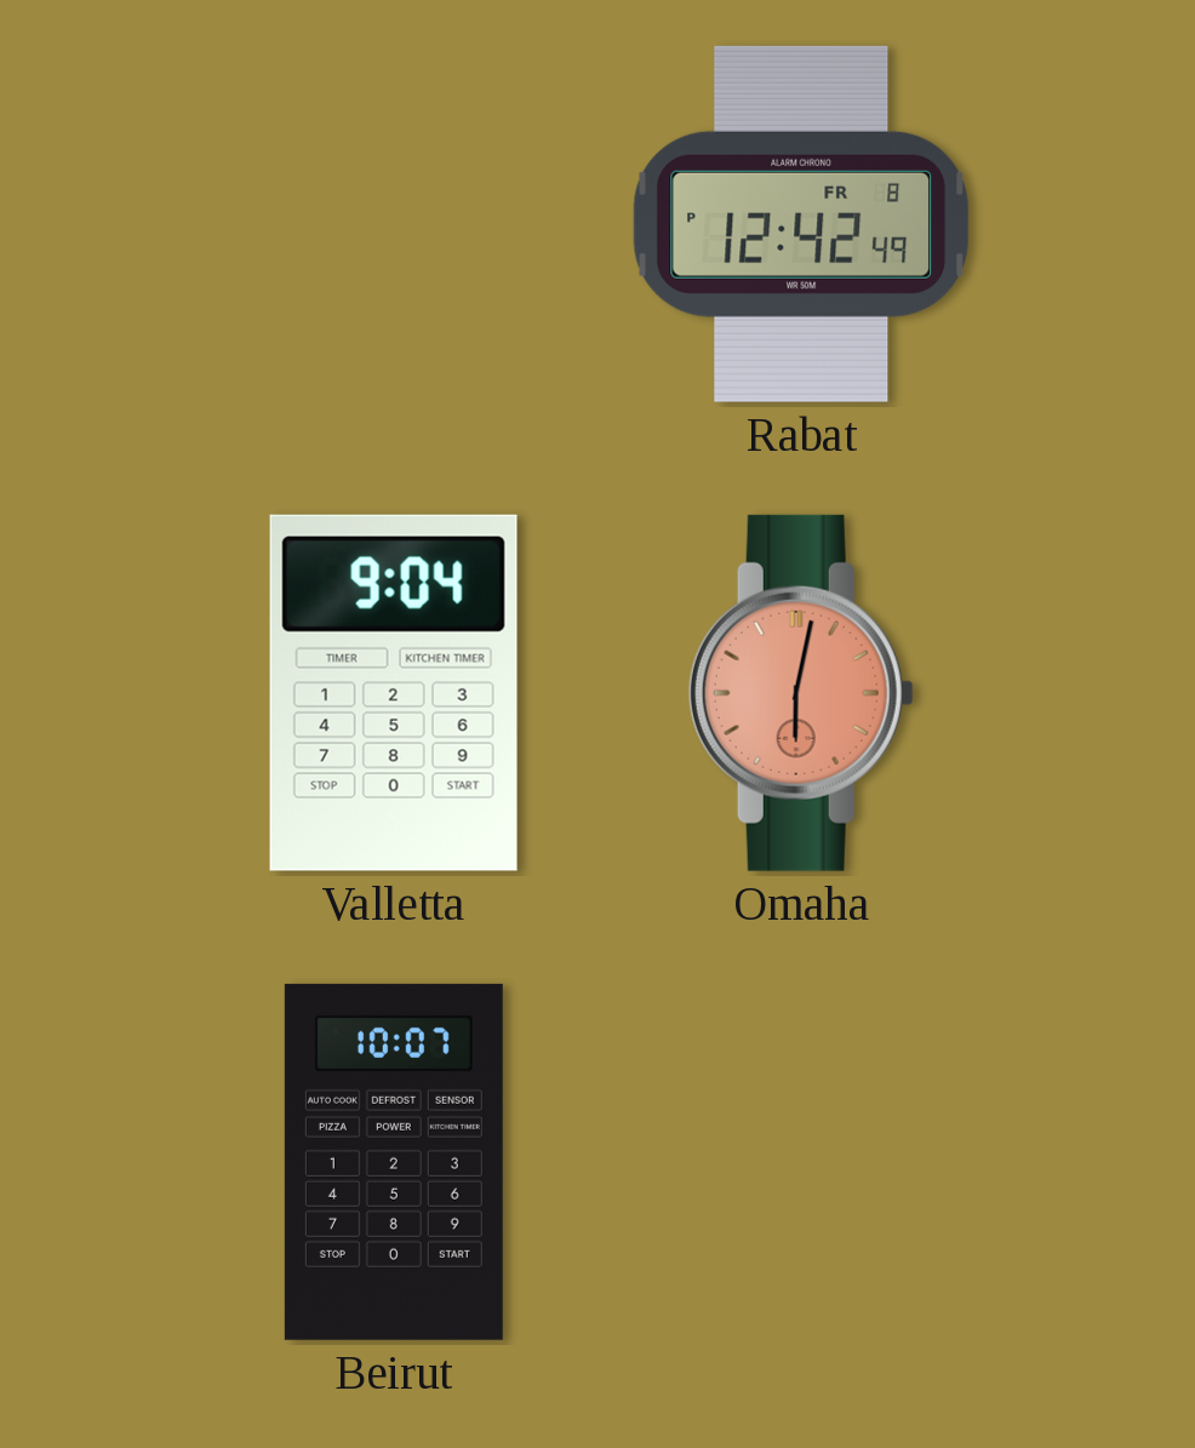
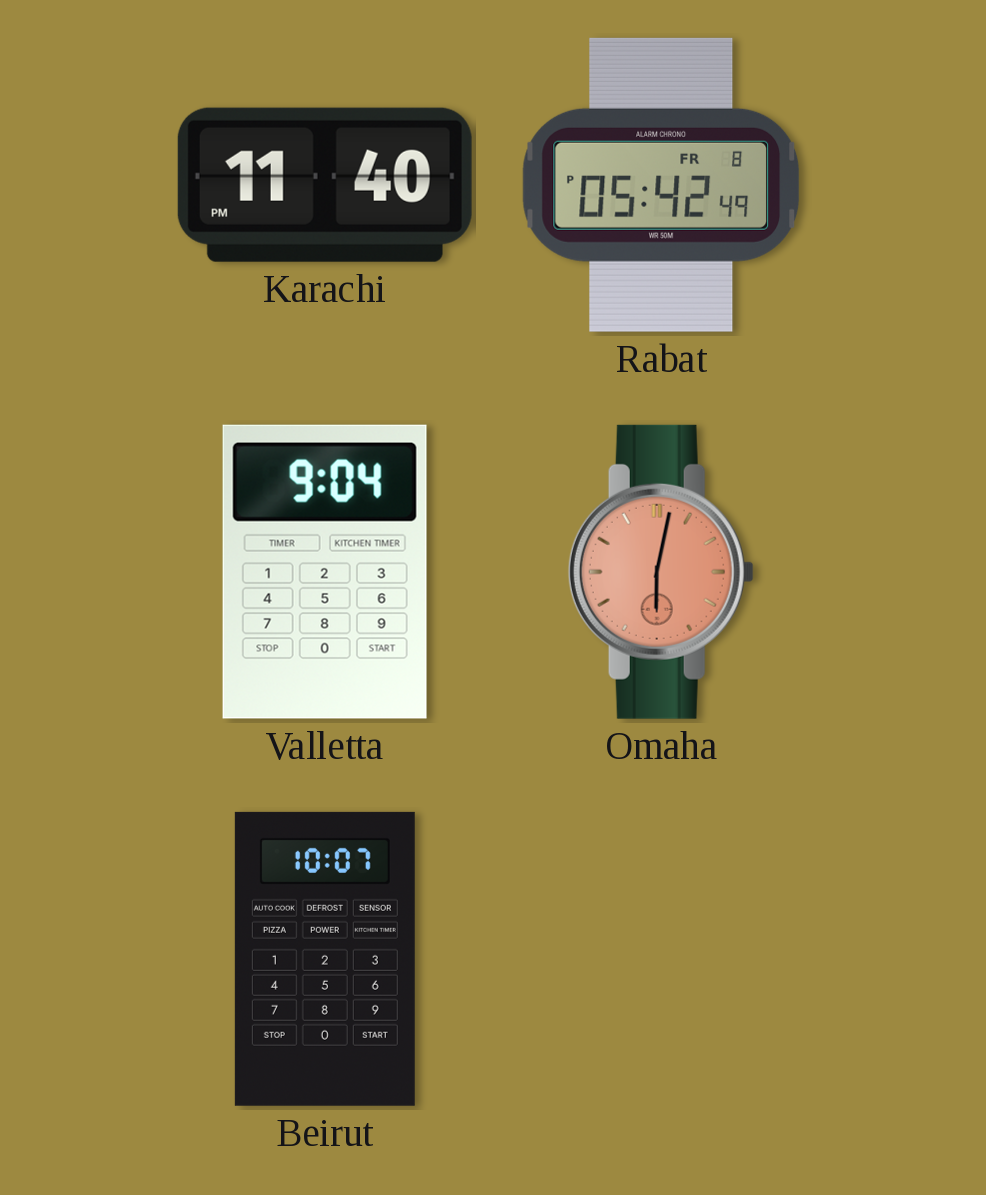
Karachi: none -> 11:40 (325, 185)
Rabat: 12:42 -> 05:42 (661, 185)
